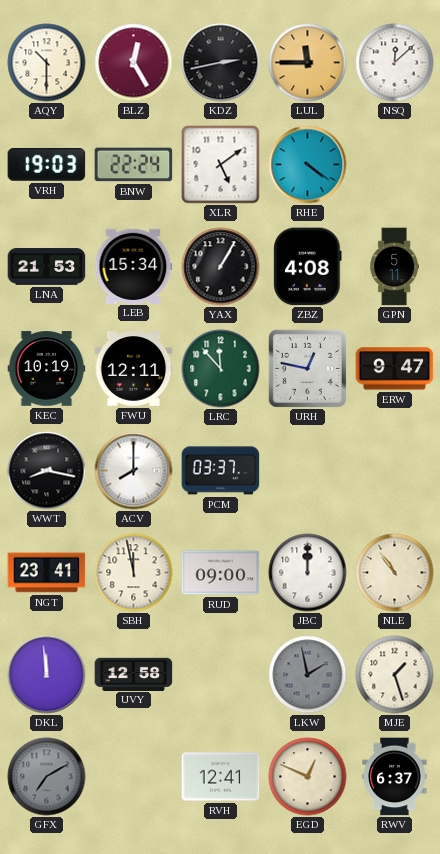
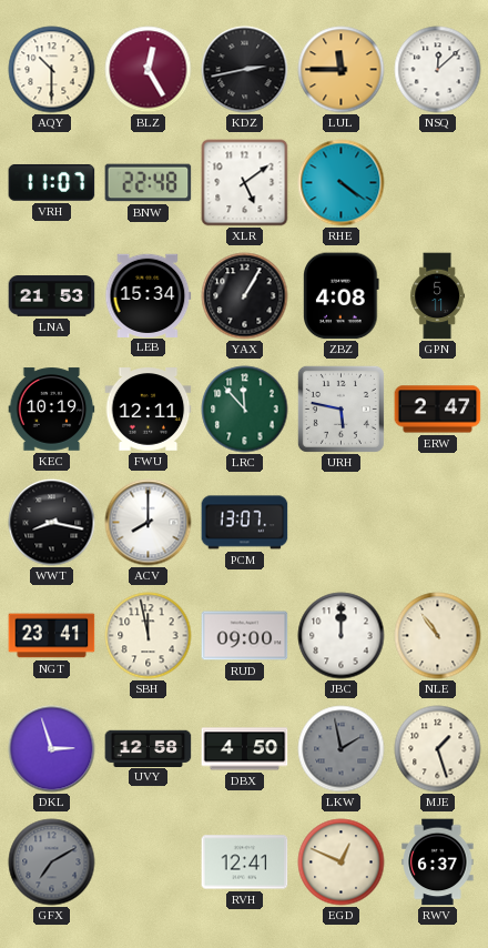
VRH: 19:03 -> 11:07 (52, 183)
BNW: 22:24 -> 22:48 (149, 183)
URH: 12:47 -> 5:47 (340, 409)
ERW: 9:47 -> 2:47 (438, 410)
PCM: 03:37 -> 13:07 (245, 523)
DKL: 11:59 -> 2:57 (52, 749)
DBX: none -> 4:50 (245, 749)
